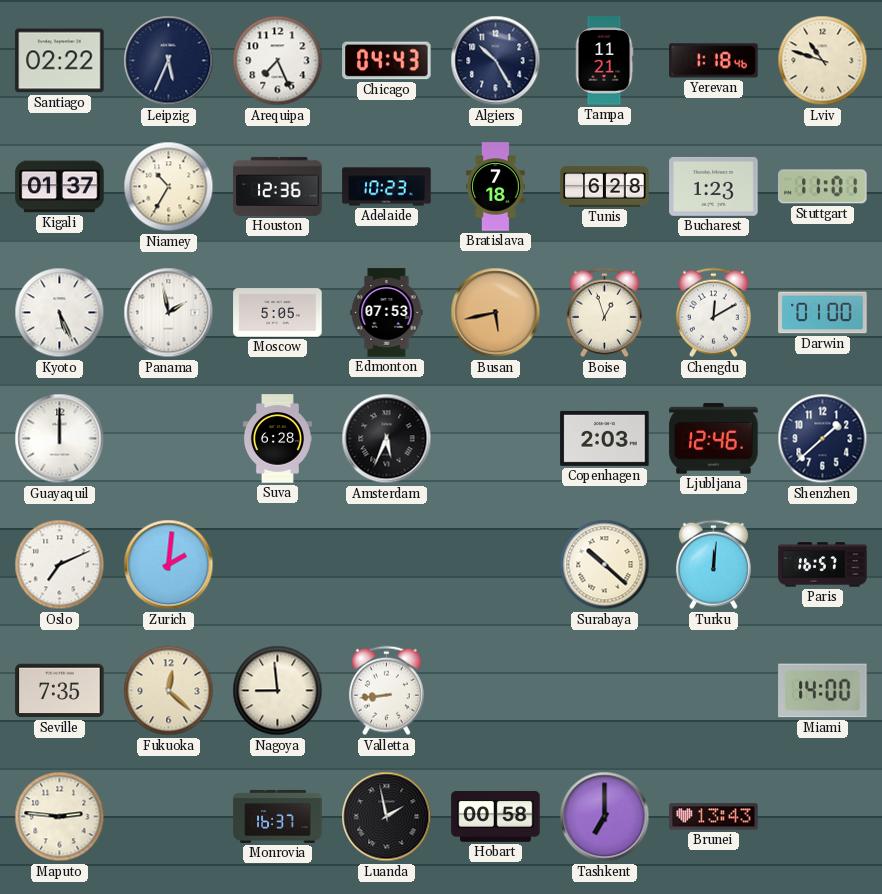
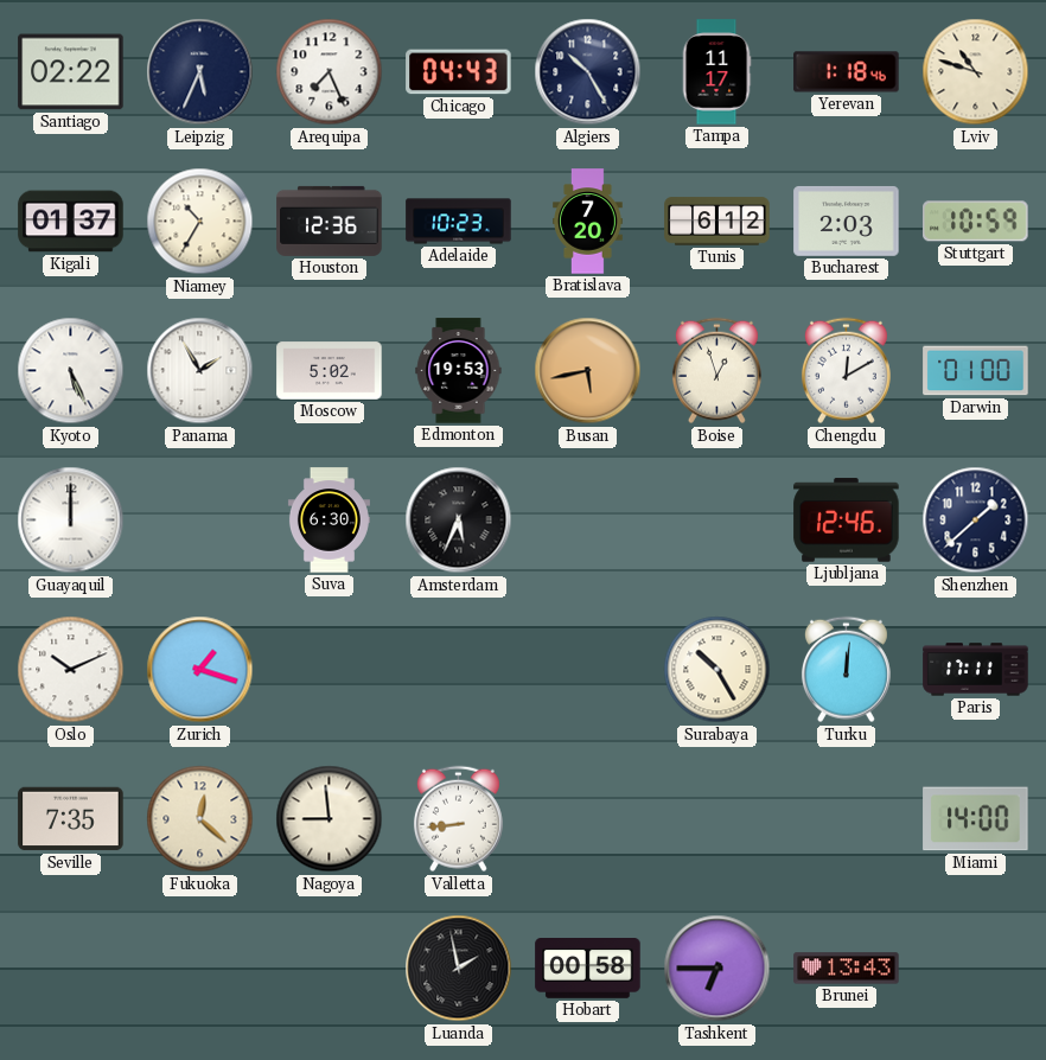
Tampa: 11:21 -> 11:17 (716, 72)
Bratislava: 7:18 -> 7:20 (588, 222)
Tunis: 6:28 -> 6:12 (717, 222)
Bucharest: 1:23 -> 2:03 (847, 221)
Stuttgart: 11:01 -> 10:59 (976, 222)
Panama: 1:58 -> 1:55 (200, 371)
Moscow: 5:05 -> 5:02 (330, 371)
Edmonton: 07:53 -> 19:53 (459, 371)
Suva: 6:28 -> 6:30 (329, 521)
Copenhagen: 2:03 -> none (605, 438)
Oslo: 7:11 -> 10:11 (71, 670)
Zurich: 2:01 -> 1:18 (200, 670)
Surabaya: 10:22 -> 10:25 (717, 670)
Paris: 16:57 -> 17:11 (976, 670)
Maputo: 2:46 -> none (60, 817)
Monrovia: 16:37 -> none (278, 816)
Tashkent: 7:00 -> 6:45 (717, 969)
